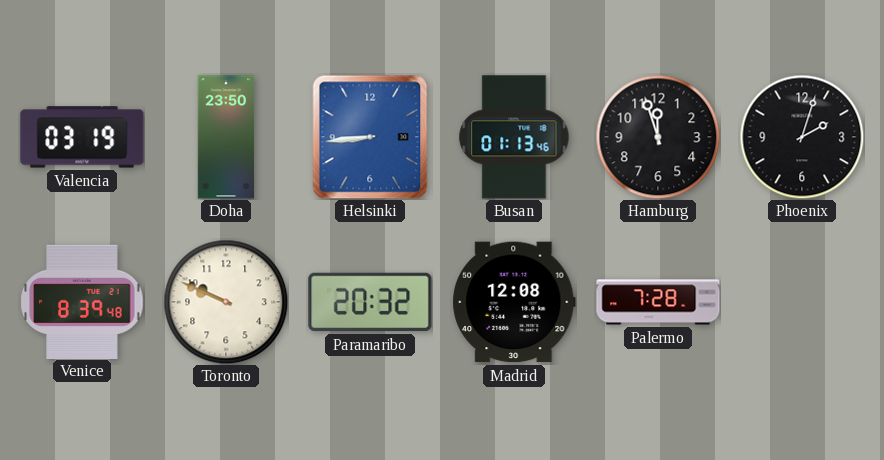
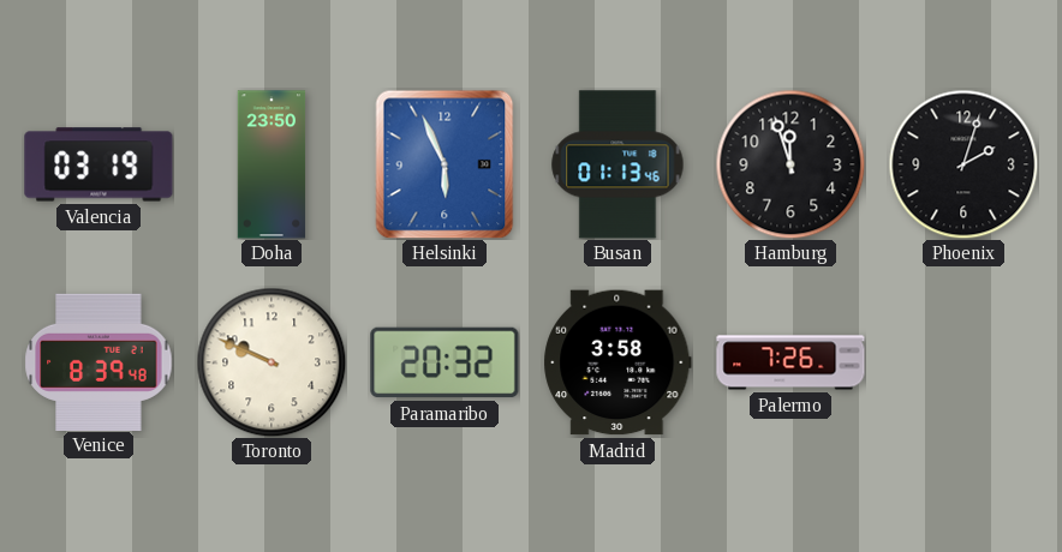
Helsinki: 8:44 -> 5:56 (445, 164)
Madrid: 12:08 -> 3:58 (617, 362)
Palermo: 7:28 -> 7:26 (790, 362)
